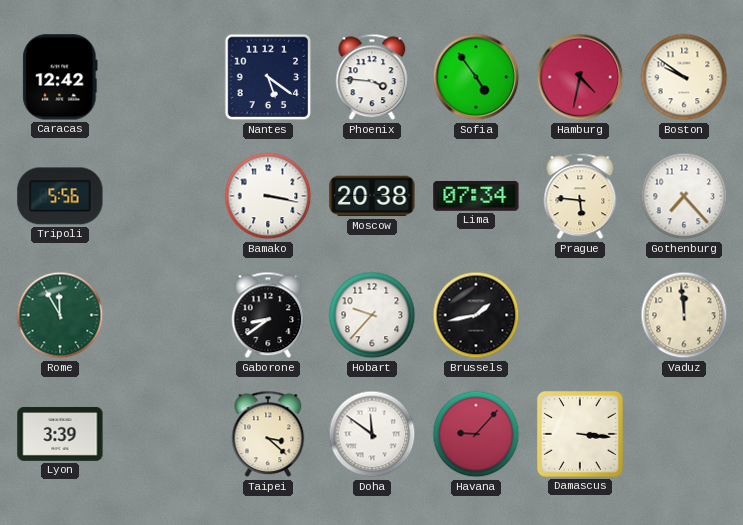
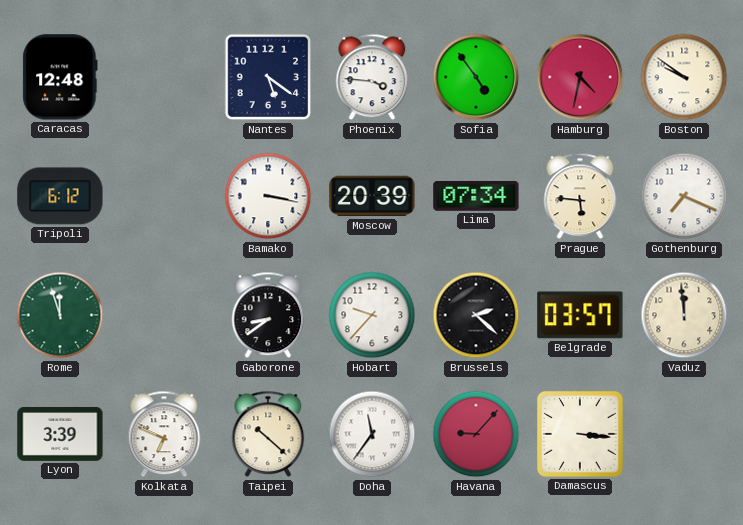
Caracas: 12:42 -> 12:48 (60, 77)
Tripoli: 5:56 -> 6:12 (60, 196)
Moscow: 20:38 -> 20:39 (372, 196)
Gothenburg: 7:23 -> 7:19 (684, 196)
Rome: 11:55 -> 11:57 (60, 315)
Brussels: 1:43 -> 2:22 (476, 315)
Belgrade: none -> 03:57 (580, 315)
Kolkata: none -> 6:49 (164, 434)
Taipei: 3:22 -> 10:22 (268, 434)
Doha: 11:51 -> 11:36 (372, 434)
